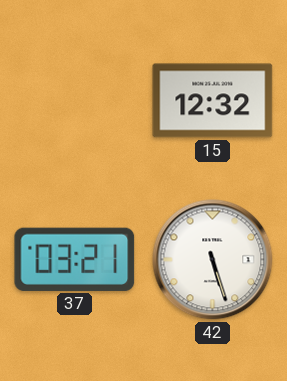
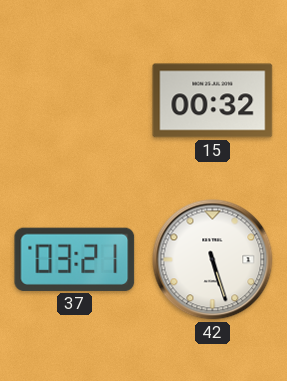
15: 12:32 -> 00:32 (213, 101)
